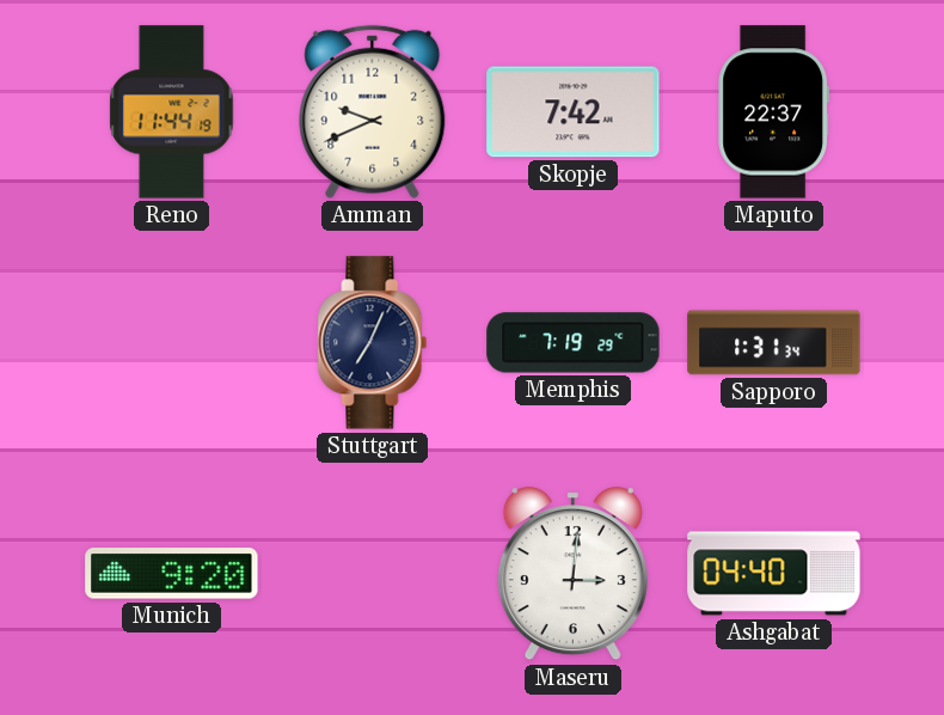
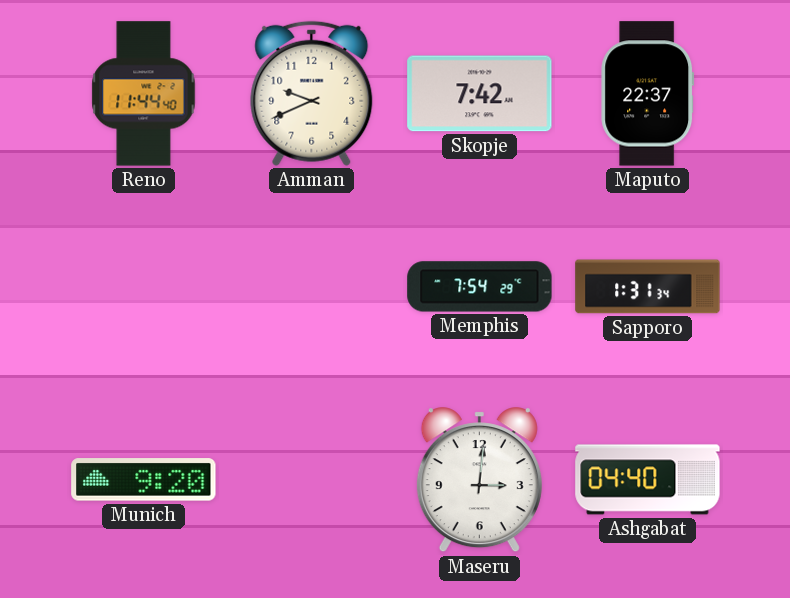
Reno: 11:44:19 -> 11:44:40 (144, 94)
Stuttgart: 7:04 -> none (373, 343)
Memphis: 7:19 -> 7:54 (480, 287)
